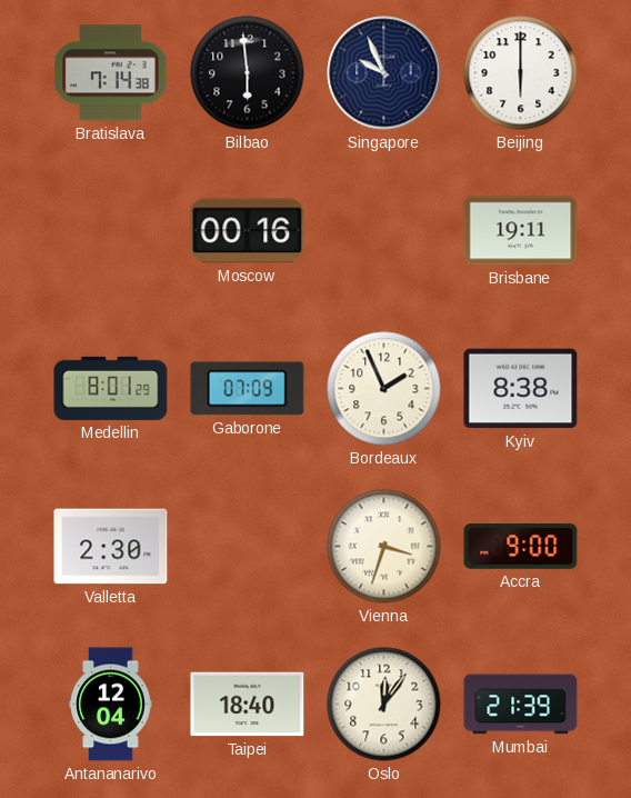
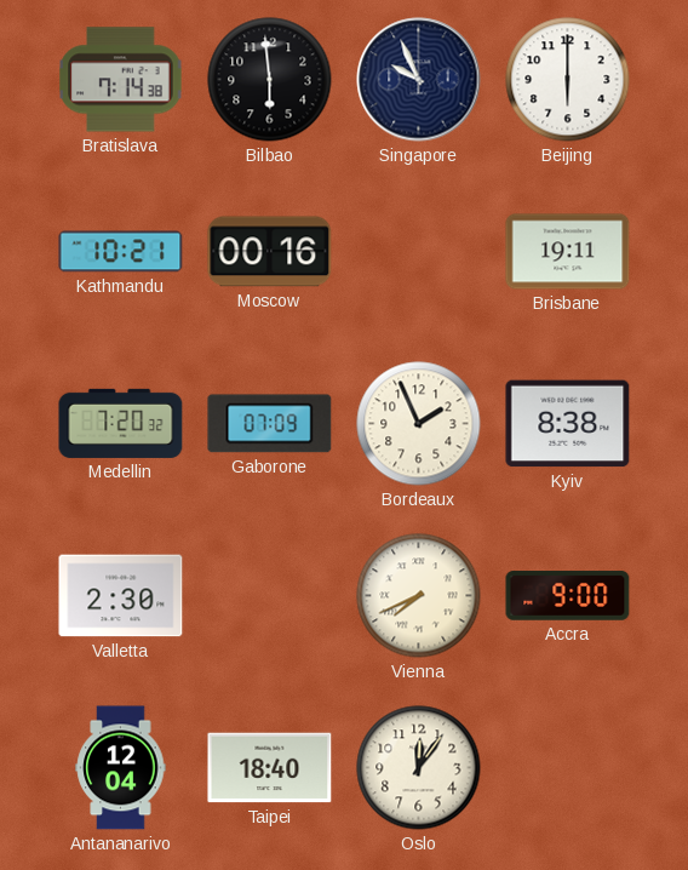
Kathmandu: none -> 10:21 (121, 252)
Medellin: 8:01 -> 7:20 (121, 423)
Vienna: 3:33 -> 7:41 (419, 596)
Mumbai: 21:39 -> none (521, 705)
